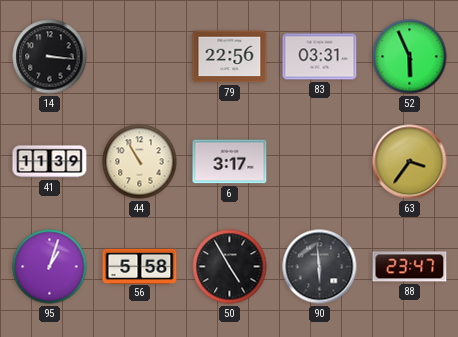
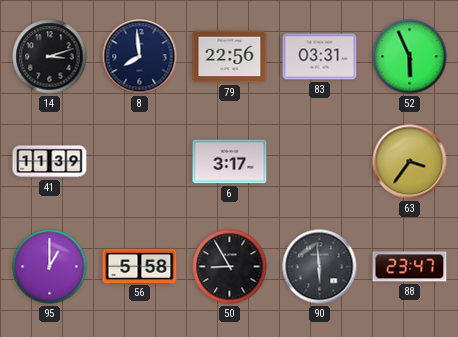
14: 3:16 -> 3:12 (50, 57)
8: none -> 7:59 (140, 57)
44: 10:55 -> none (140, 162)
95: 1:03 -> 1:00 (50, 267)
50: 4:55 -> 8:55 (230, 267)
